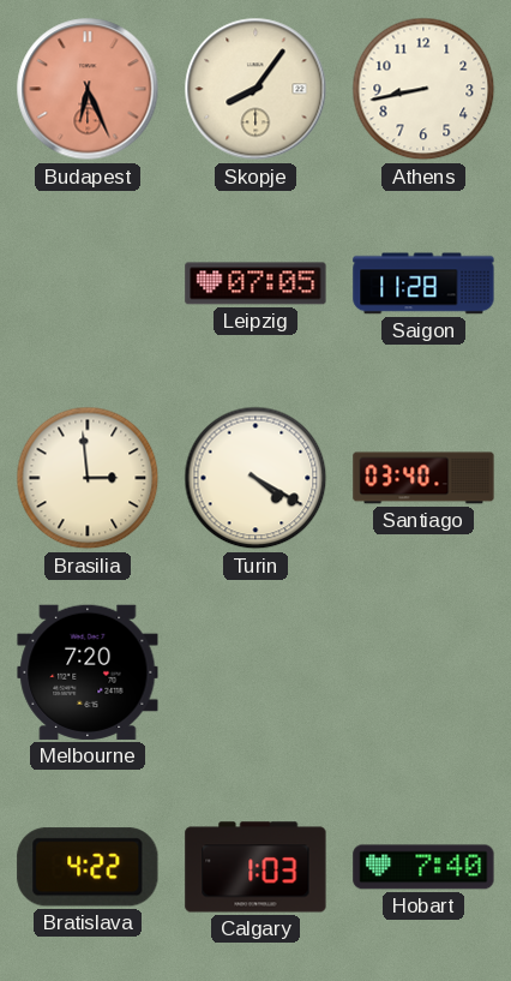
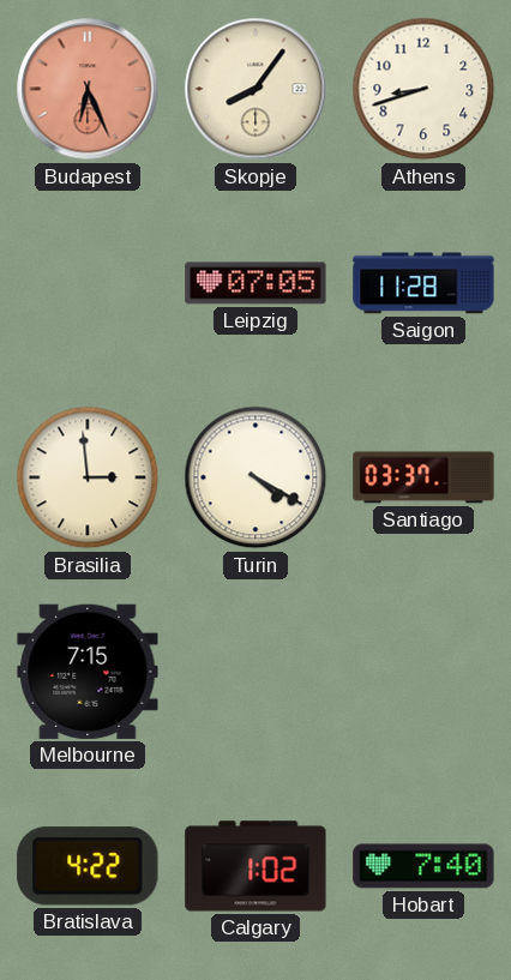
Athens: 8:43 -> 8:42 (423, 89)
Santiago: 03:40 -> 03:37 (423, 477)
Melbourne: 7:20 -> 7:15 (88, 672)
Calgary: 1:03 -> 1:02 (256, 866)
